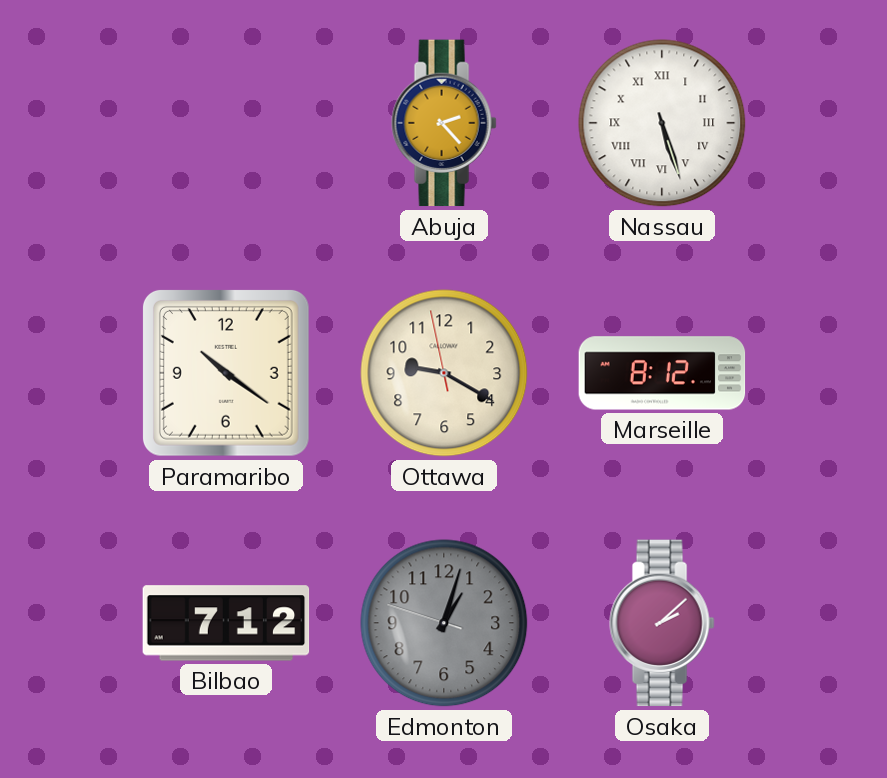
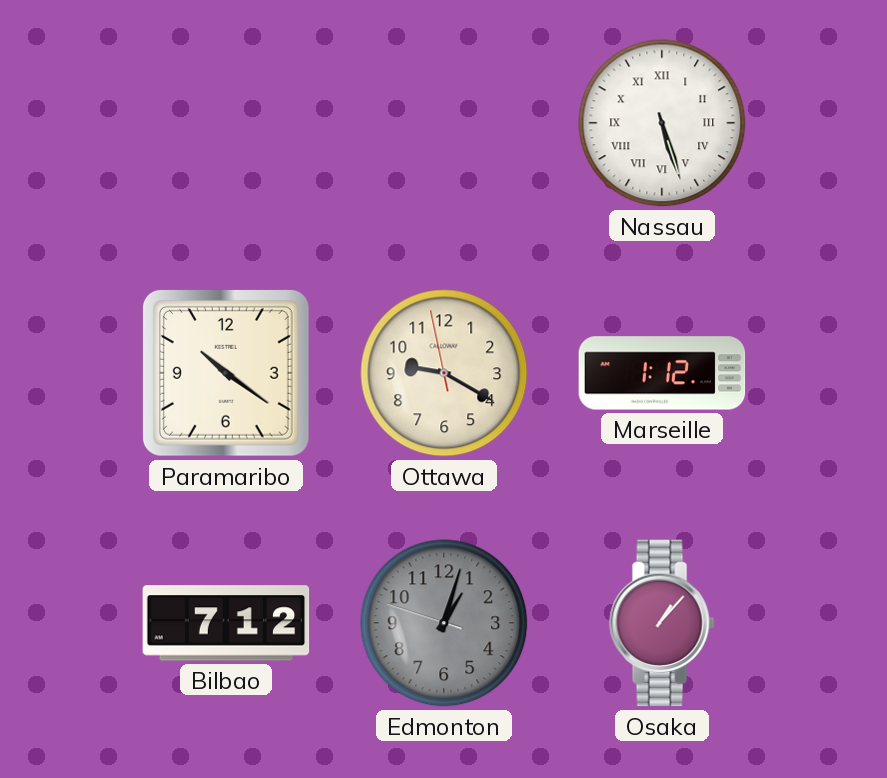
Abuja: 2:23 -> none (444, 123)
Marseille: 8:12 -> 1:12 (662, 373)
Osaka: 2:08 -> 1:07 (662, 623)
